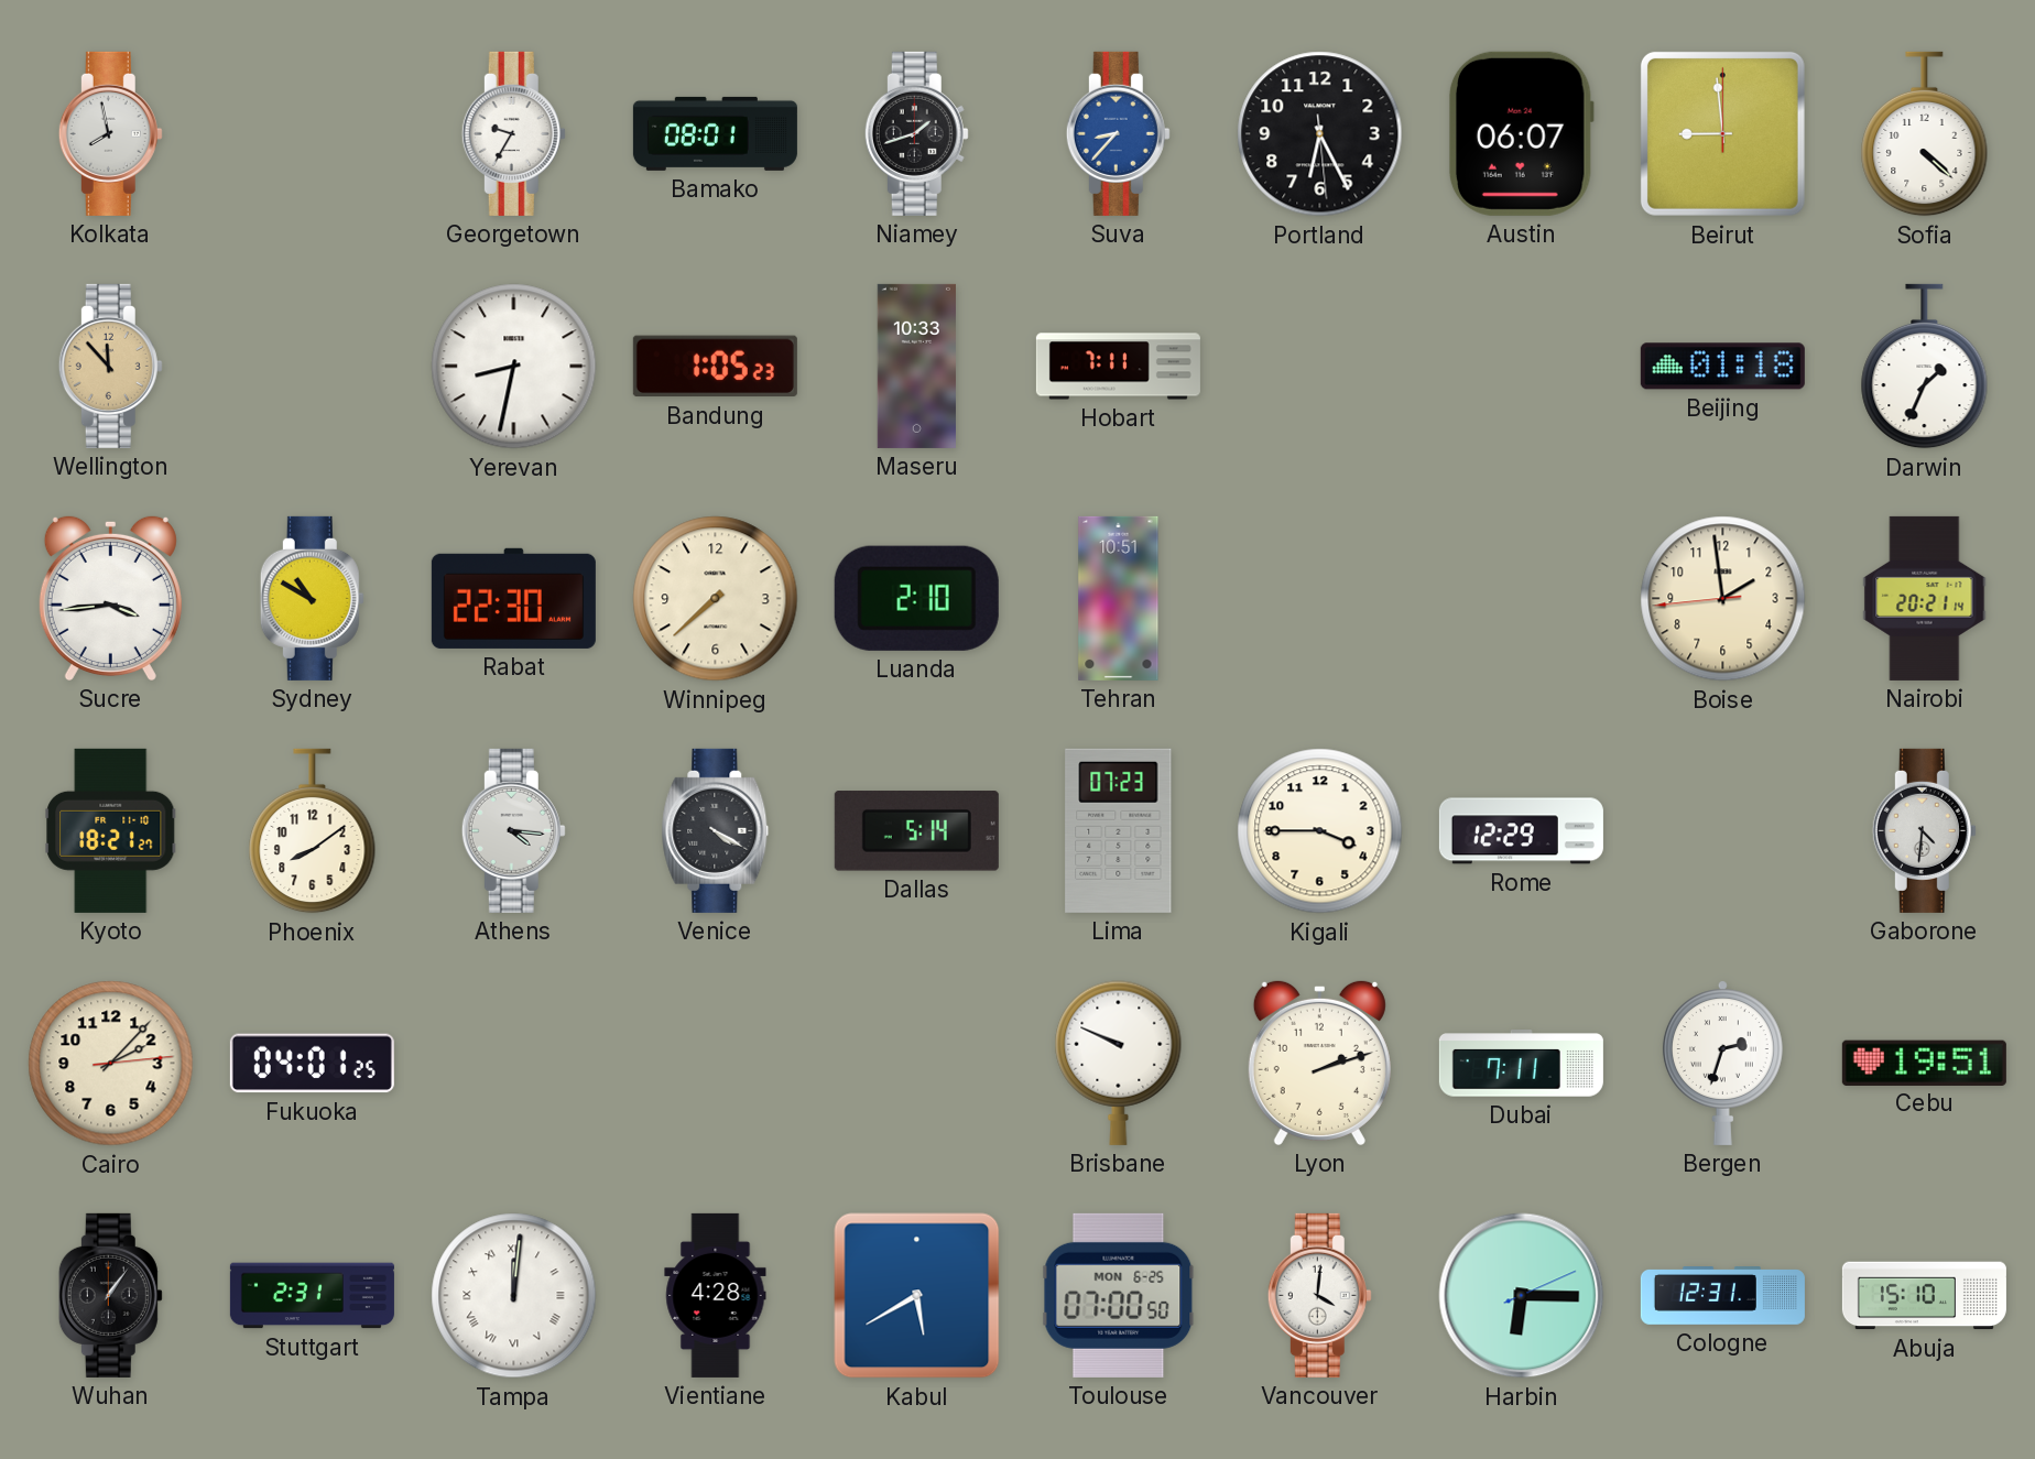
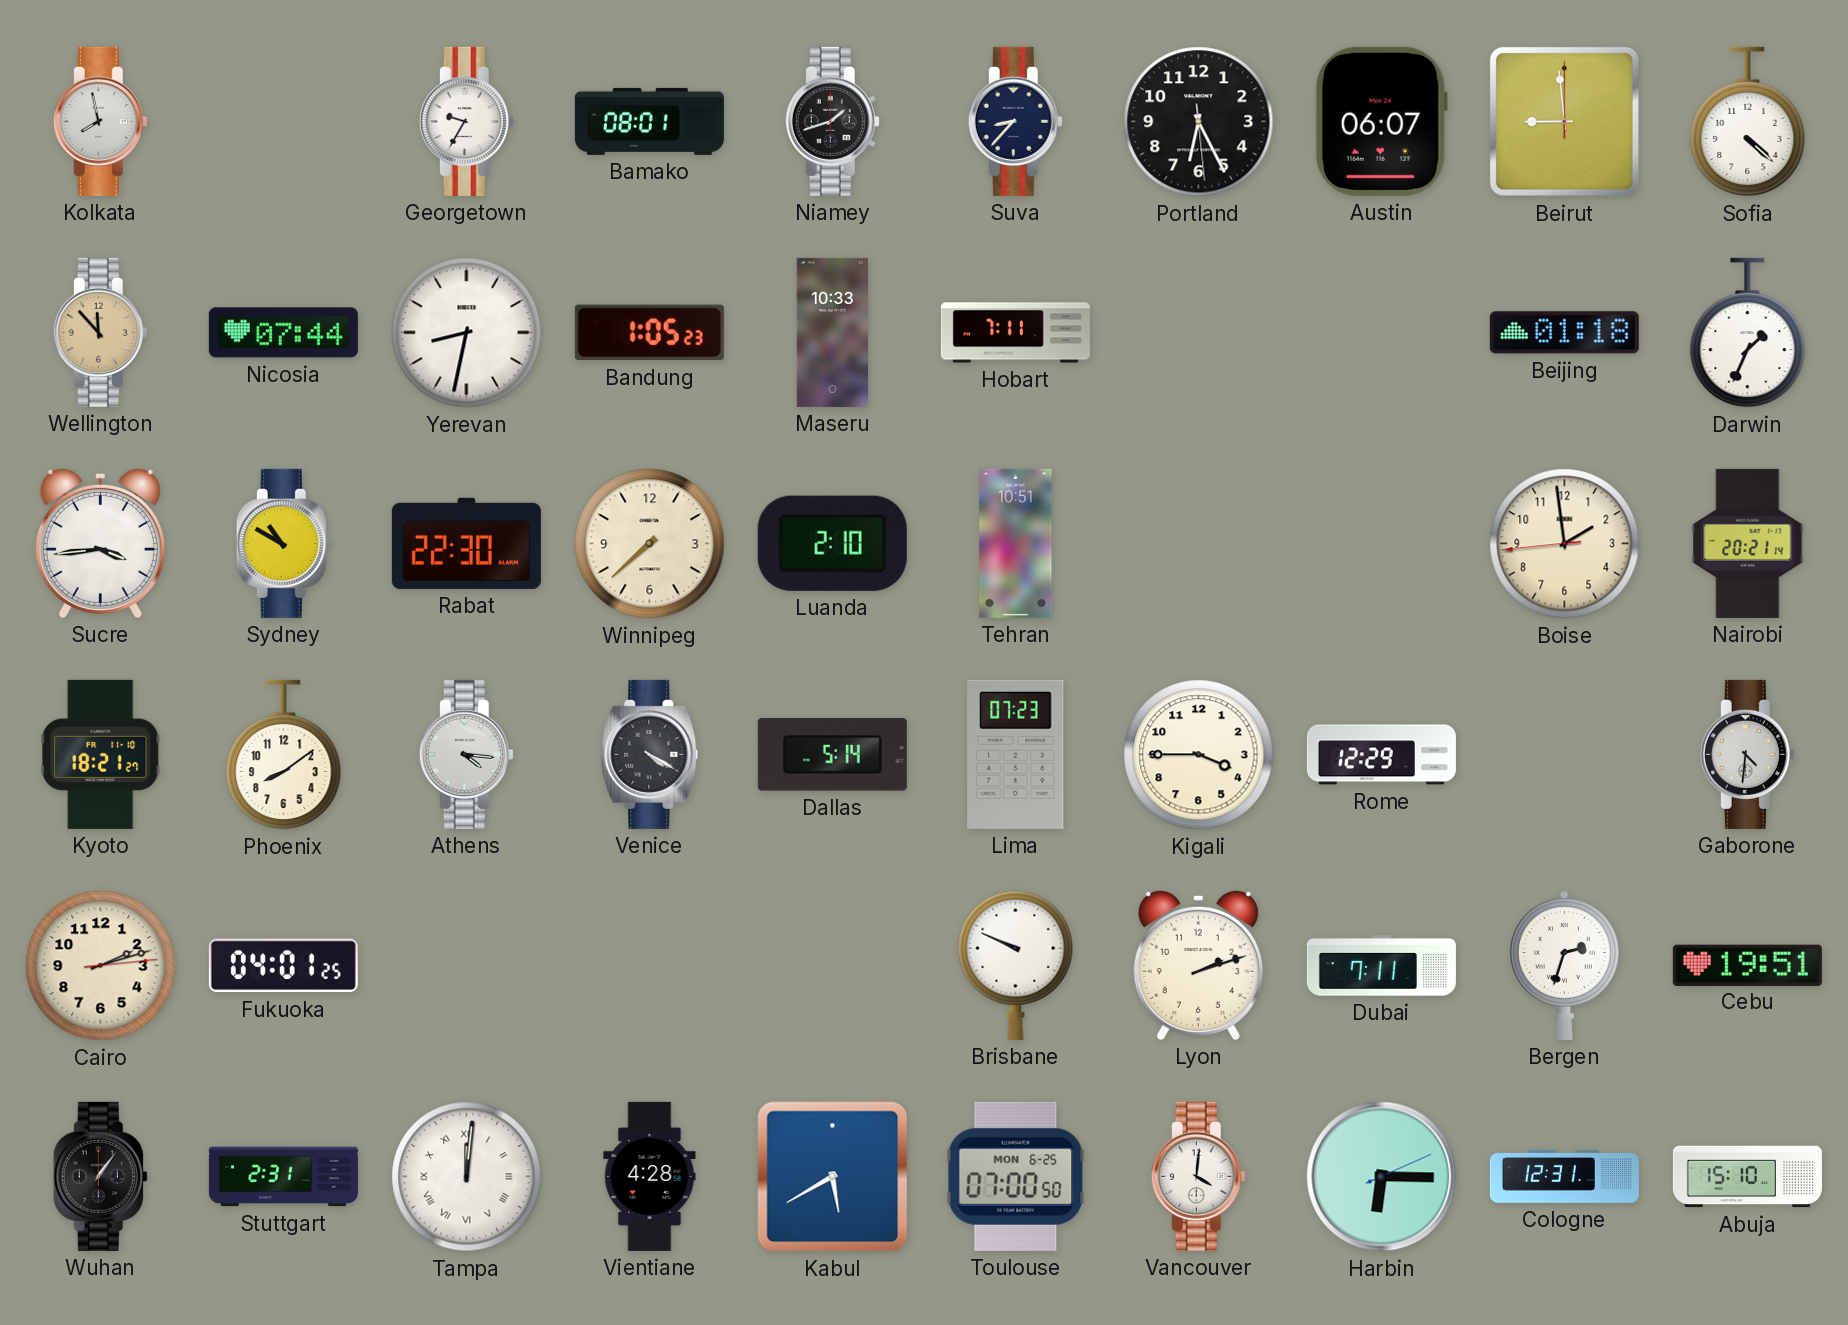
Suva dial: blue -> navy (1015, 121)
Nicosia: none -> 07:44 (283, 333)
Cairo: 2:07 -> 2:12 (101, 966)
